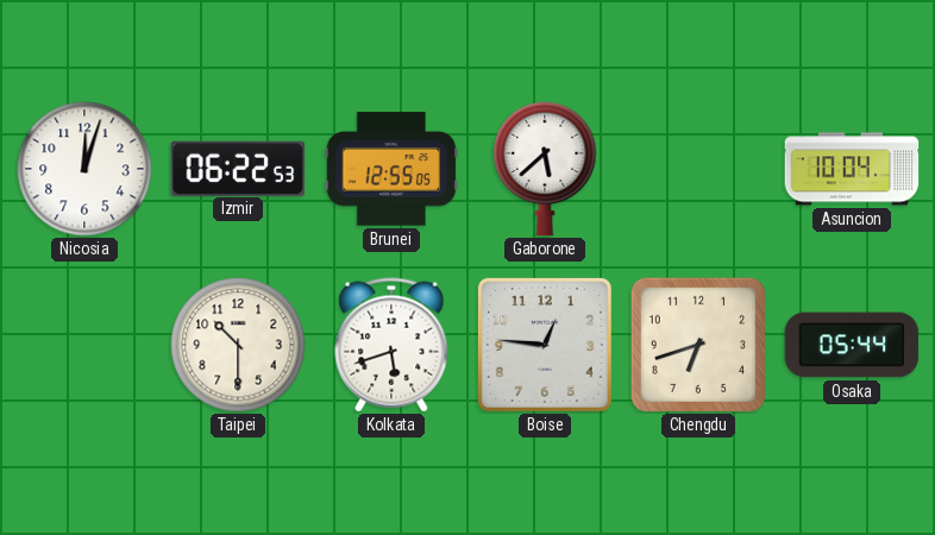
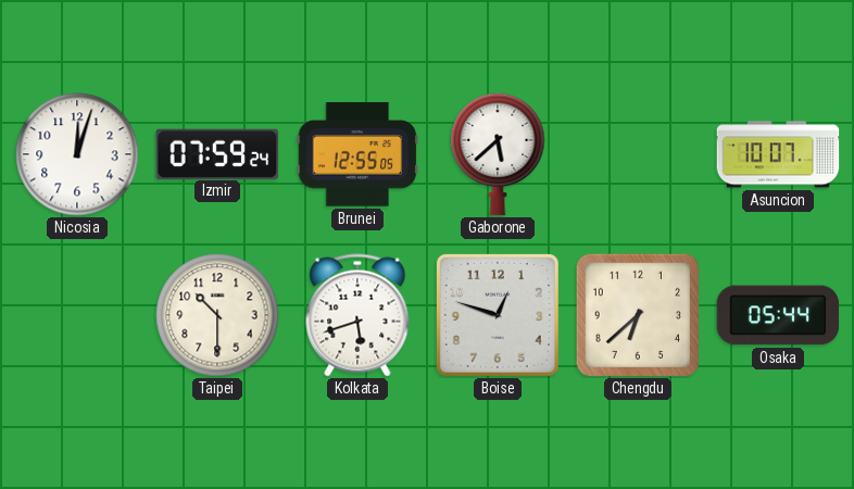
Izmir: 06:22 -> 07:59 (217, 153)
Asuncion: 10:04 -> 10:07 (778, 154)
Boise: 12:46 -> 12:48 (498, 315)
Chengdu: 6:42 -> 6:38 (637, 314)
